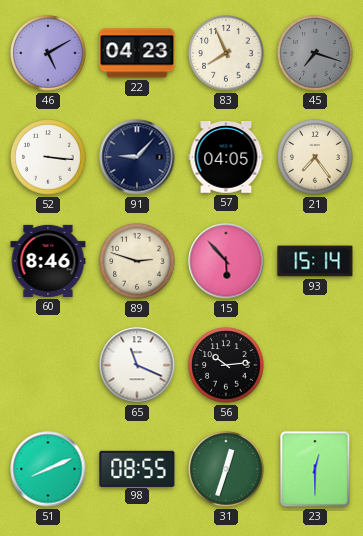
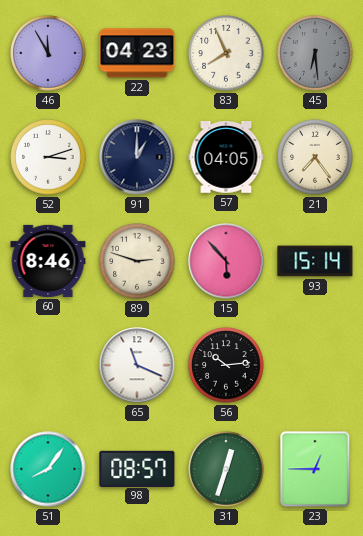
46: 5:10 -> 11:55 (48, 53)
45: 7:18 -> 6:29 (315, 53)
52: 3:16 -> 3:12 (48, 157)
91: 9:07 -> 1:00 (137, 157)
51: 8:11 -> 8:06 (48, 469)
98: 08:55 -> 08:57 (137, 468)
23: 12:30 -> 12:45 (315, 469)
